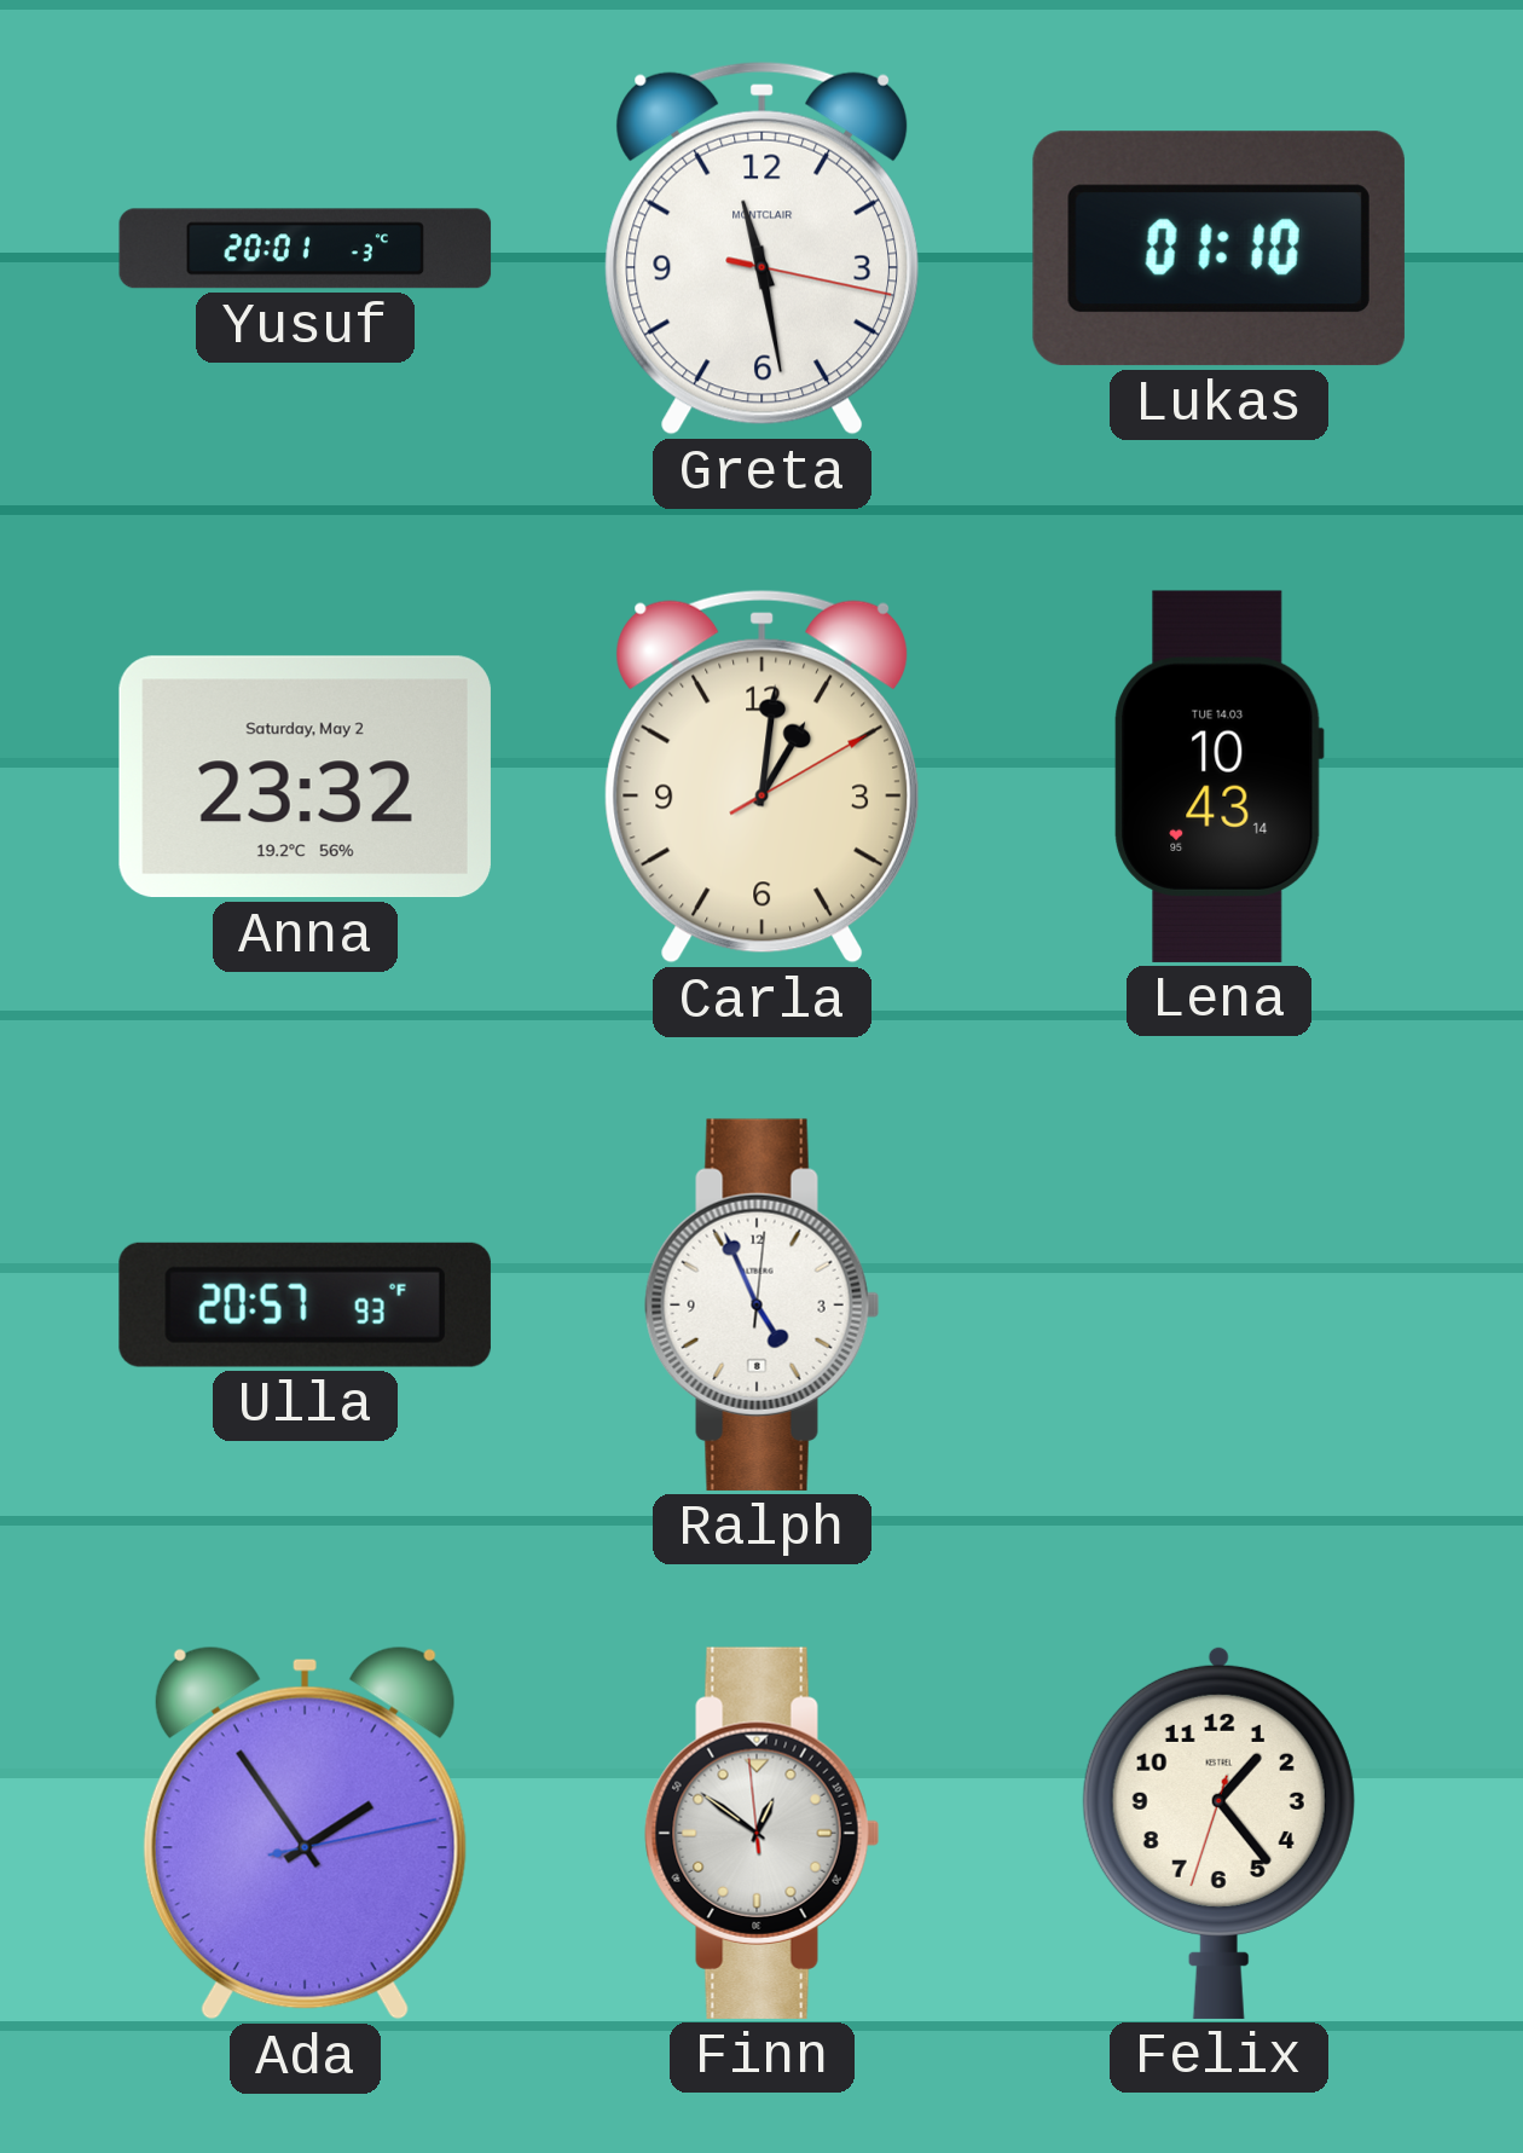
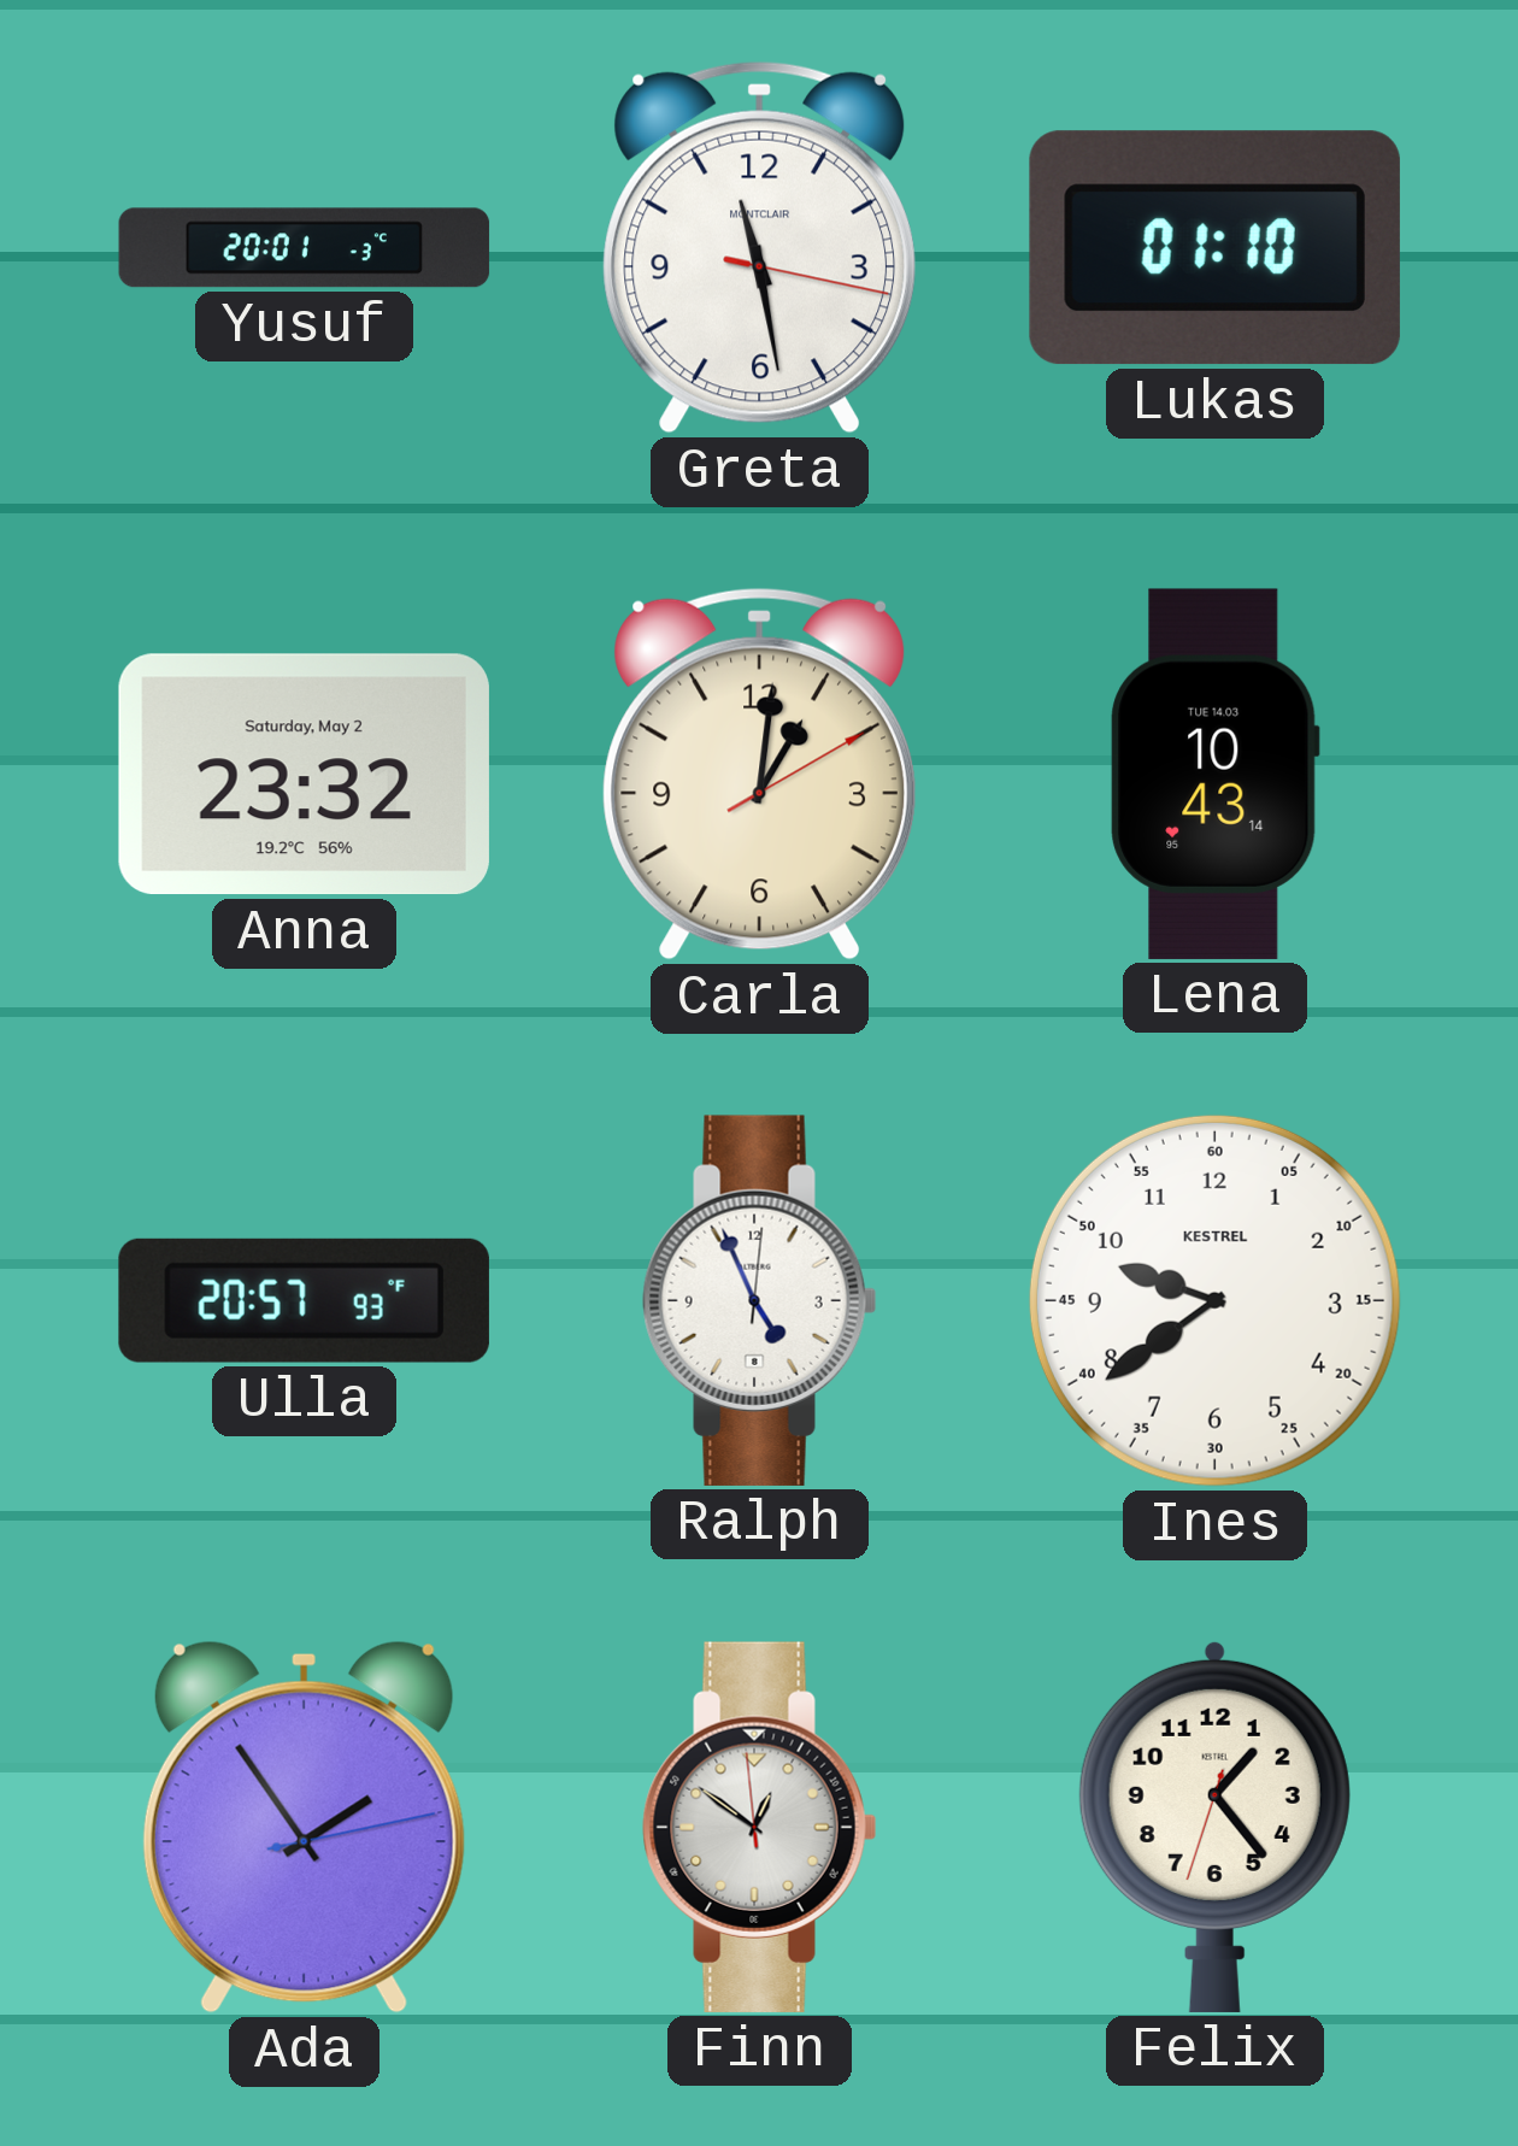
Ines: none -> 9:39 (1214, 1300)
